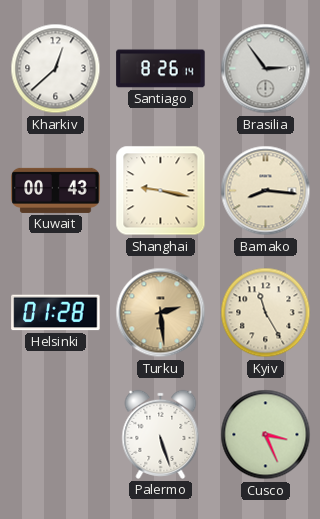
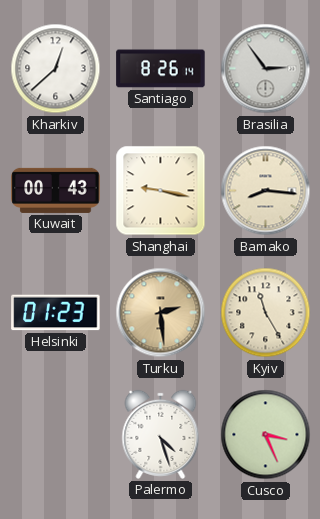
Helsinki: 01:28 -> 01:23 (56, 313)
Palermo: 5:27 -> 4:27 (161, 434)
